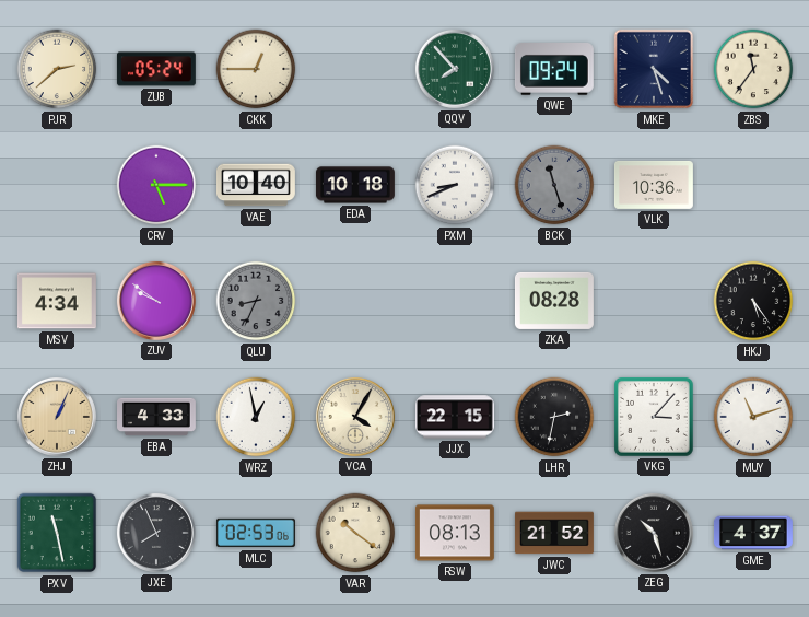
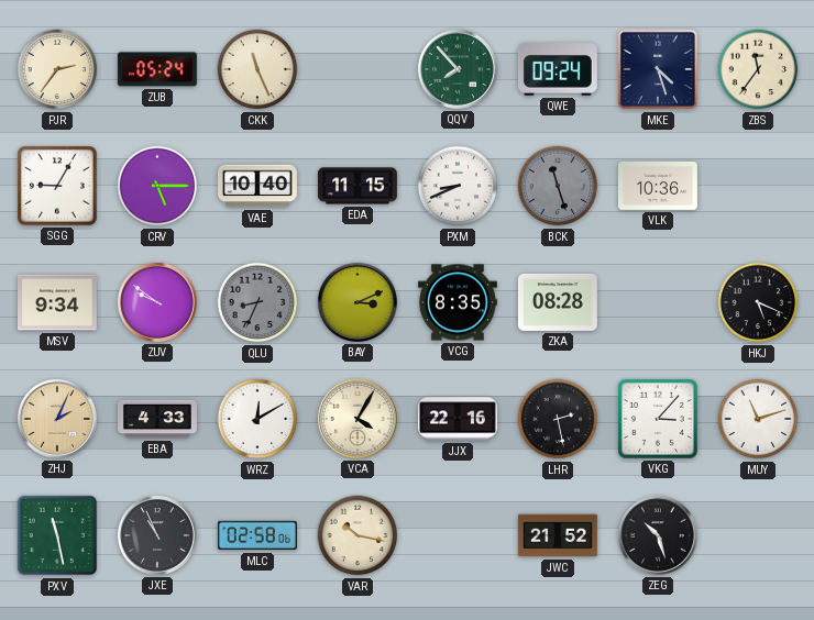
PJR: 2:38 -> 2:36 (57, 69)
CKK: 12:45 -> 11:26 (257, 69)
SGG: none -> 9:05 (57, 186)
EDA: 10:18 -> 11:15 (358, 186)
MSV: 4:34 -> 9:34 (57, 302)
BAY: none -> 3:11 (358, 302)
VCG: none -> 8:35 (458, 302)
HKJ: 5:24 -> 5:19 (758, 302)
ZHJ: 1:04 -> 2:04 (57, 419)
WRZ: 12:58 -> 12:10 (257, 419)
JJX: 22:15 -> 22:16 (458, 419)
LHR: 2:32 -> 2:28 (558, 419)
JXE: 7:56 -> 10:56 (157, 535)
MLC: 02:53 -> 02:58 (257, 535)
VAR: 10:21 -> 10:17 (358, 535)
RSW: 08:13 -> none (455, 533)
GME: 4:37 -> none (753, 533)
